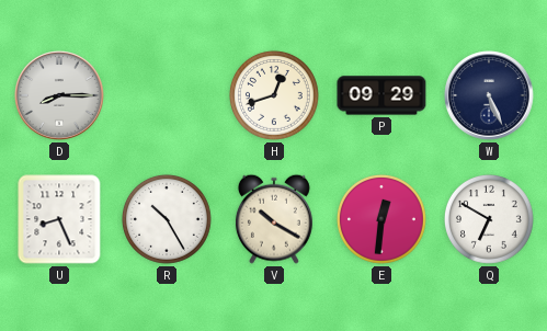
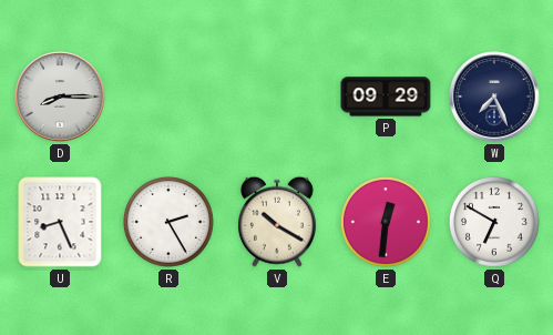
H: 12:42 -> none (274, 95)
W: 5:26 -> 7:26 (494, 97)
R: 10:25 -> 2:25 (168, 222)
